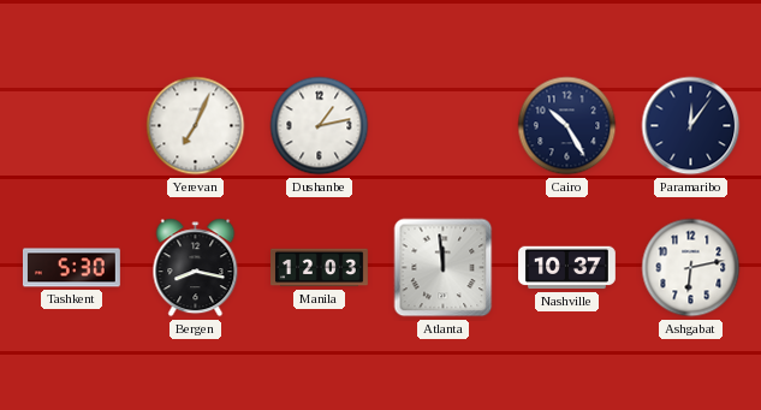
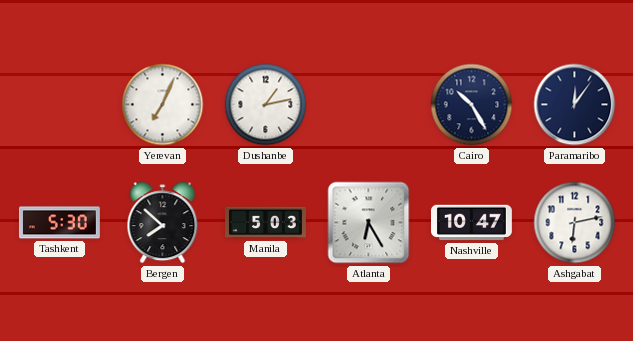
Bergen: 8:17 -> 7:52 (163, 223)
Manila: 12:03 -> 5:03 (266, 223)
Atlanta: 11:59 -> 6:25 (369, 223)
Nashville: 10:37 -> 10:47 (472, 223)
